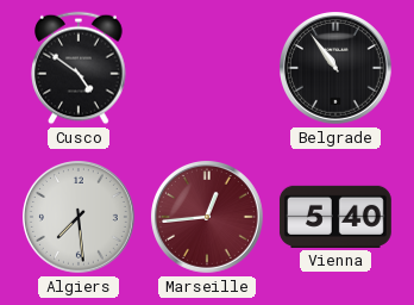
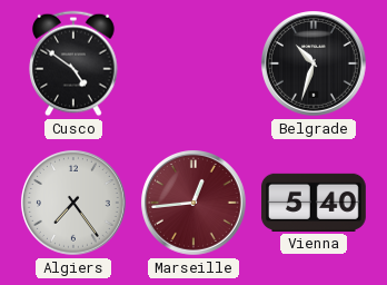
Belgrade: 10:54 -> 10:33 (315, 65)
Algiers: 7:29 -> 7:24 (75, 204)
